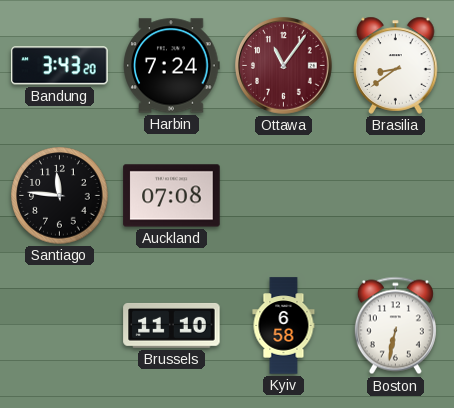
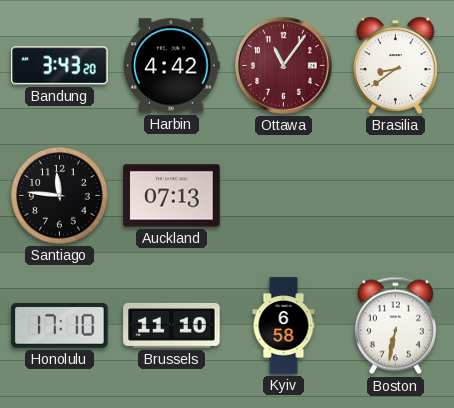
Harbin: 7:24 -> 4:42 (172, 66)
Auckland: 07:08 -> 07:13 (172, 196)
Honolulu: none -> 17:10 (60, 325)
